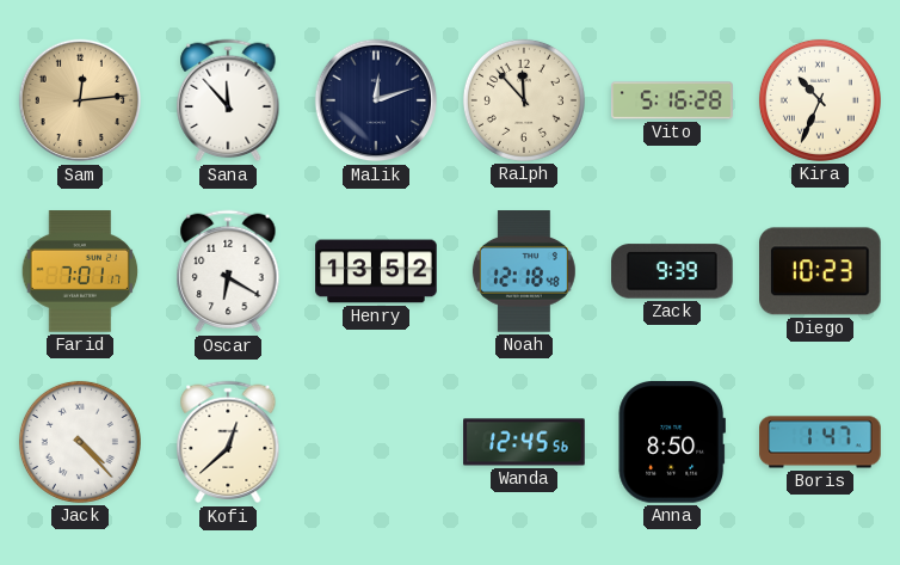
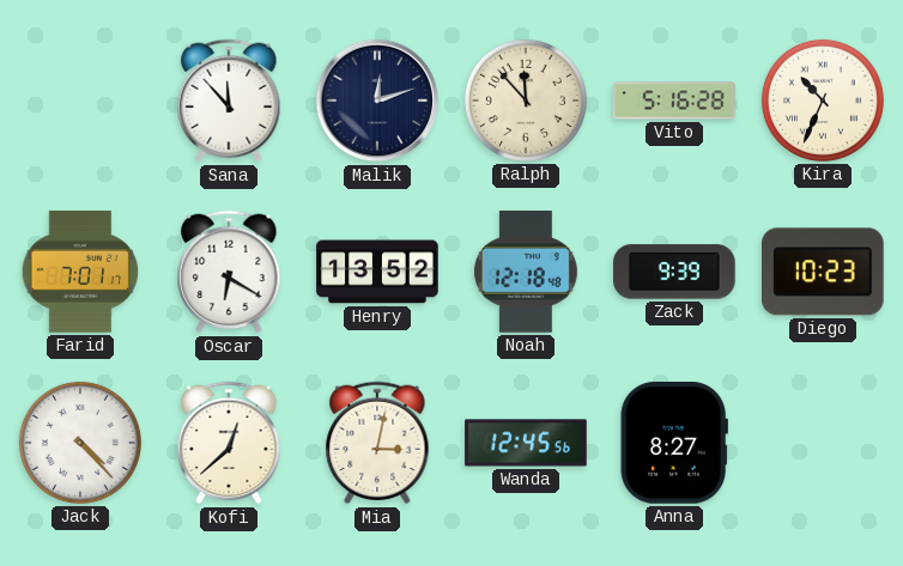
Sam: 12:14 -> none (80, 100)
Mia: none -> 3:02 (377, 443)
Anna: 8:50 -> 8:27 (673, 444)
Boris: 1:47 -> none (820, 442)
